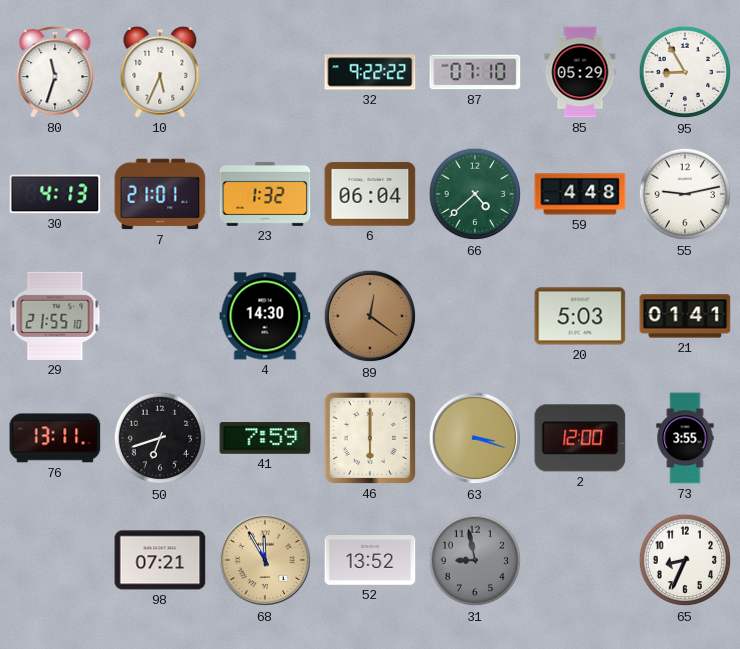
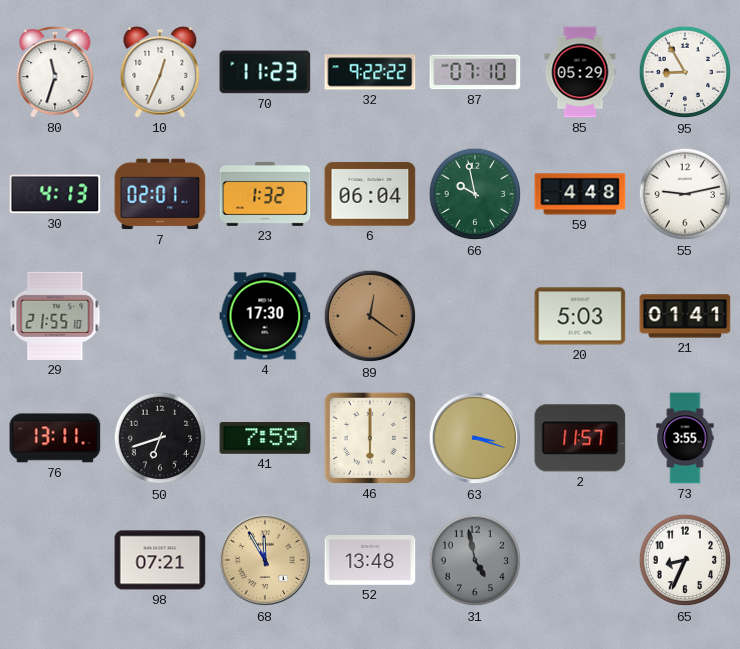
10: 5:34 -> 12:34 (160, 72)
70: none -> 11:23 (265, 72)
7: 21:01 -> 02:01 (160, 194)
66: 4:38 -> 9:58 (475, 194)
4: 14:30 -> 17:30 (265, 316)
2: 12:00 -> 11:57 (580, 438)
52: 13:52 -> 13:48 (370, 561)
31: 8:58 -> 4:58 (475, 560)
